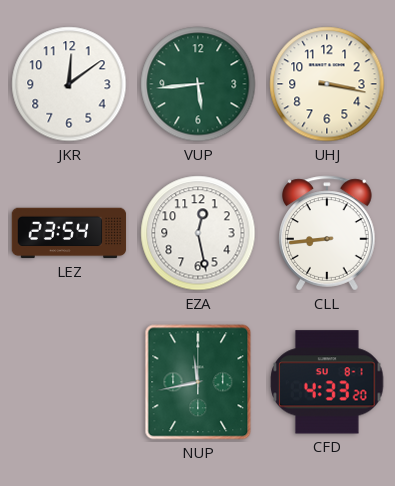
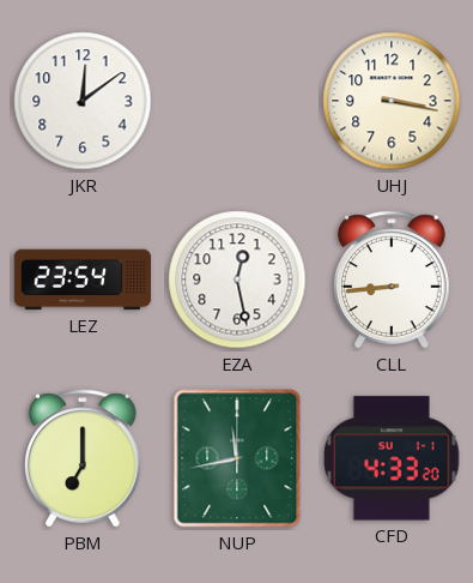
VUP: 5:44 -> none (198, 84)
PBM: none -> 7:00 (83, 458)
CFD date: SU 8-1 -> SU 1-1 (392, 458)
